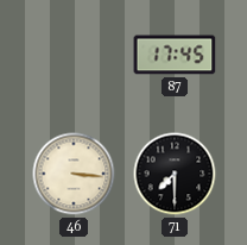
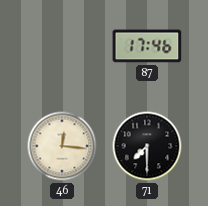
87: 17:45 -> 17:46 (147, 46)
46: 3:16 -> 12:16 (62, 146)
